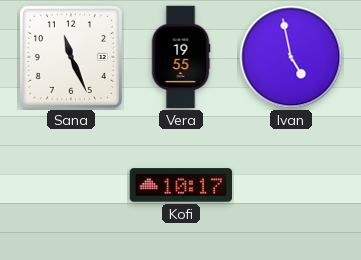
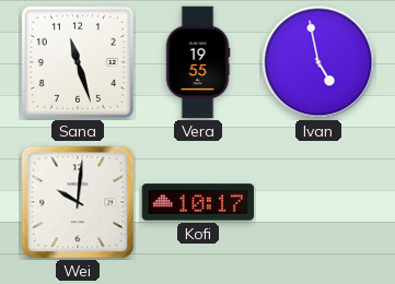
Sana: 11:26 -> 11:27 (78, 62)
Wei: none -> 10:01 (78, 202)
